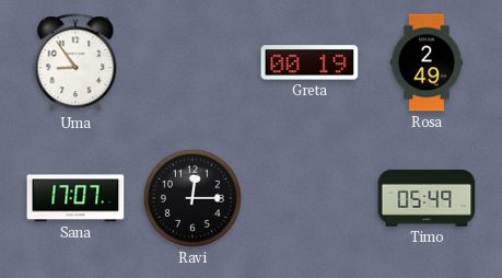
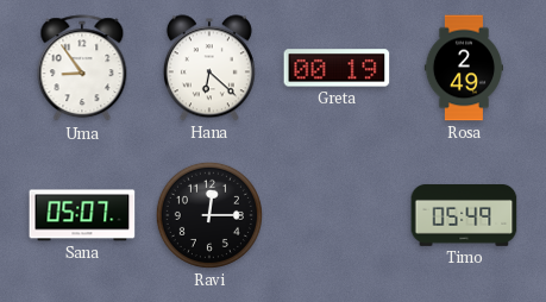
Hana: none -> 6:22 (209, 68)
Sana: 17:07 -> 05:07 (82, 215)
